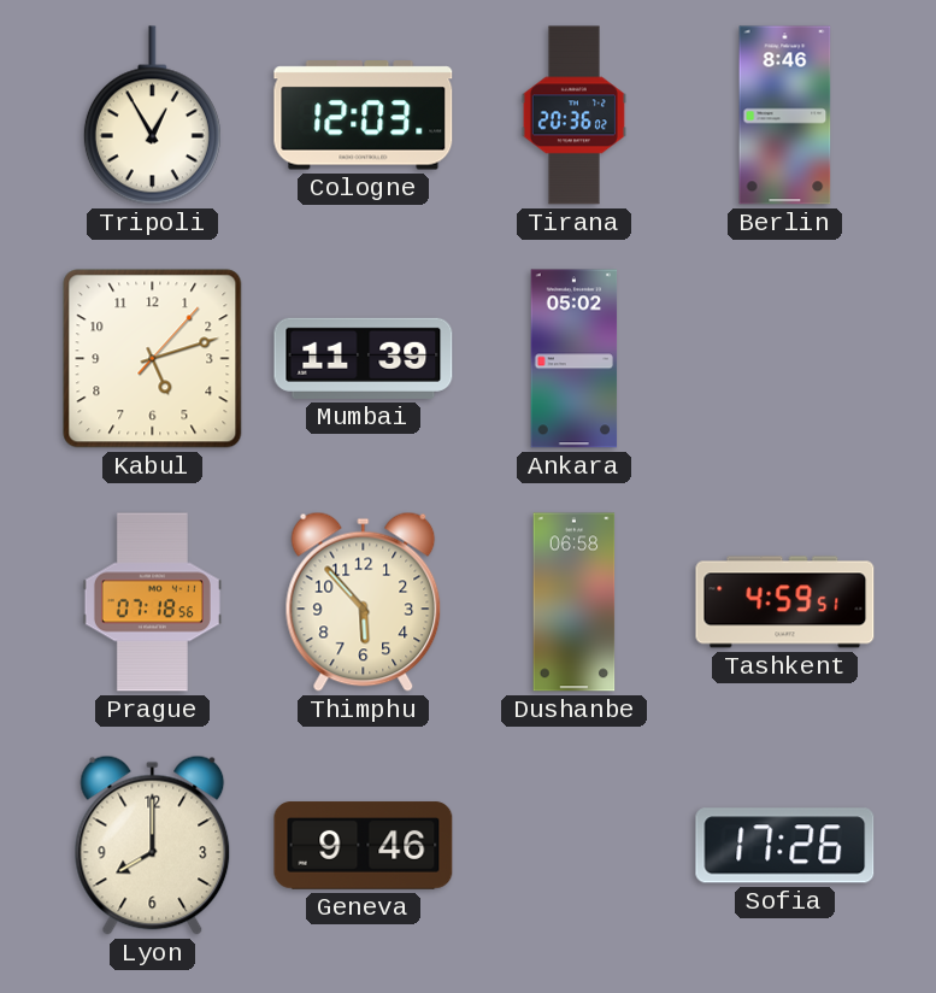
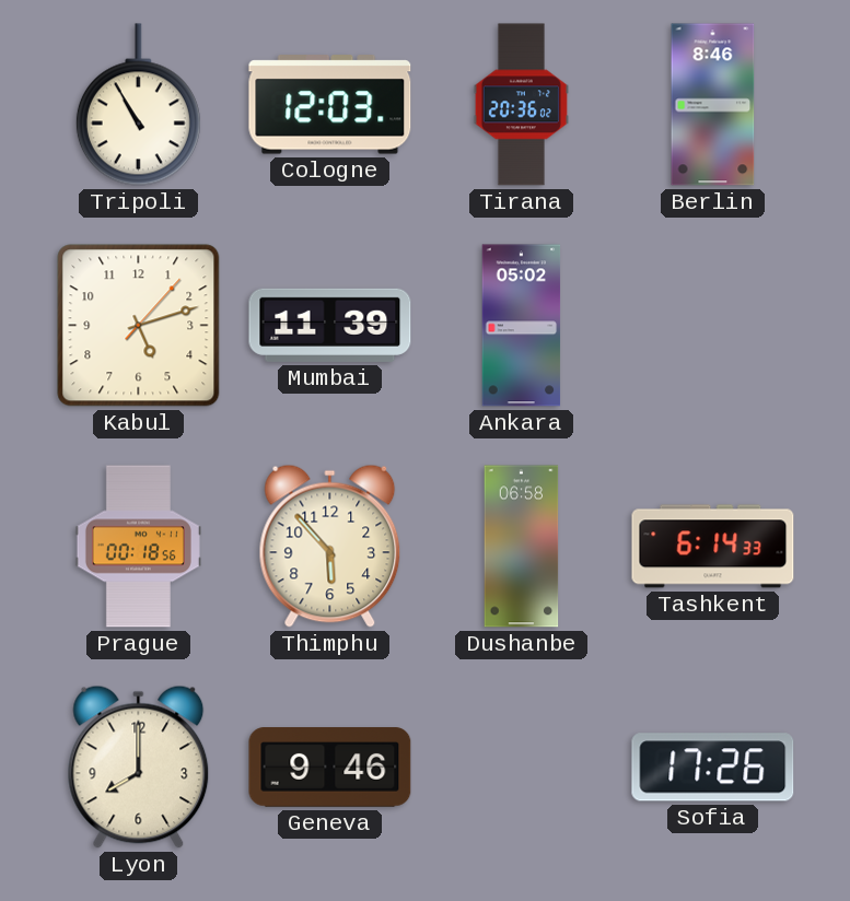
Tripoli: 12:55 -> 10:55 (138, 105)
Prague: 07:18 -> 00:18 (138, 547)
Tashkent: 4:59 -> 6:14 (713, 547)
